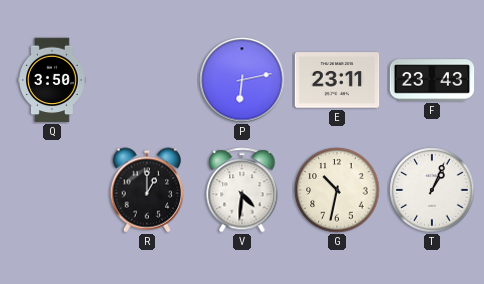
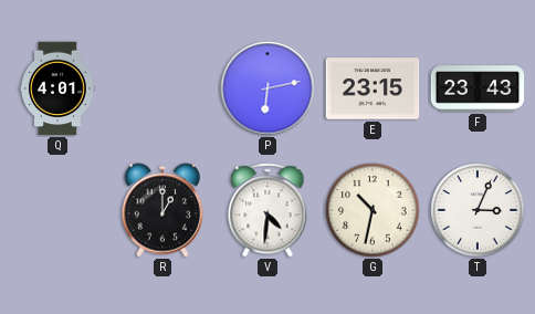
Q: 3:50 -> 4:01 (57, 88)
E: 23:11 -> 23:15 (373, 88)
T: 1:04 -> 3:04 (478, 210)
